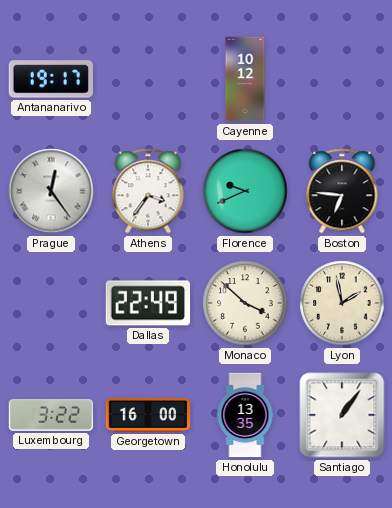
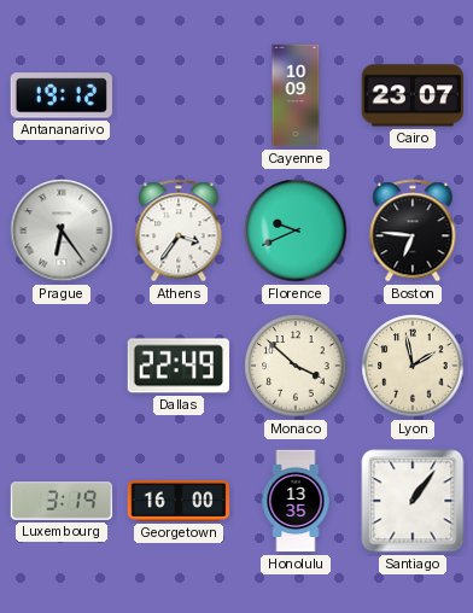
Antananarivo: 19:17 -> 19:12 (60, 95)
Cayenne: 10:12 -> 10:09 (296, 95)
Cairo: none -> 23:07 (413, 95)
Prague: 12:24 -> 6:24 (62, 230)
Luxembourg: 3:22 -> 3:19 (62, 501)
